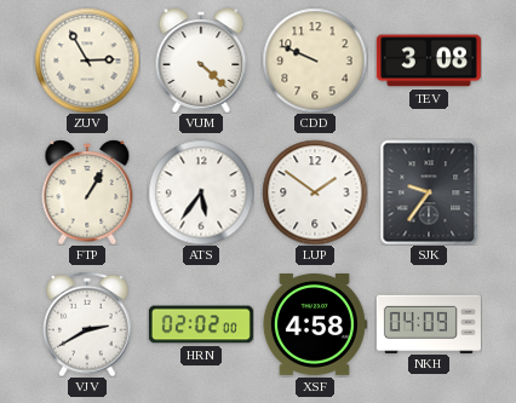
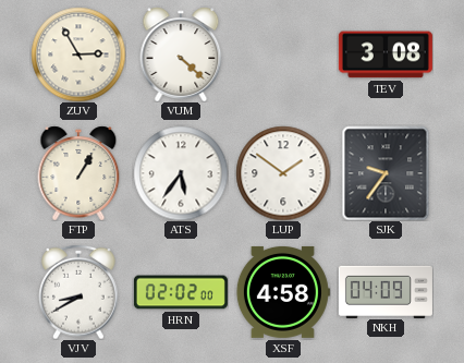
CDD: 9:49 -> none (315, 61)
VJV: 2:40 -> 8:40 (78, 292)
